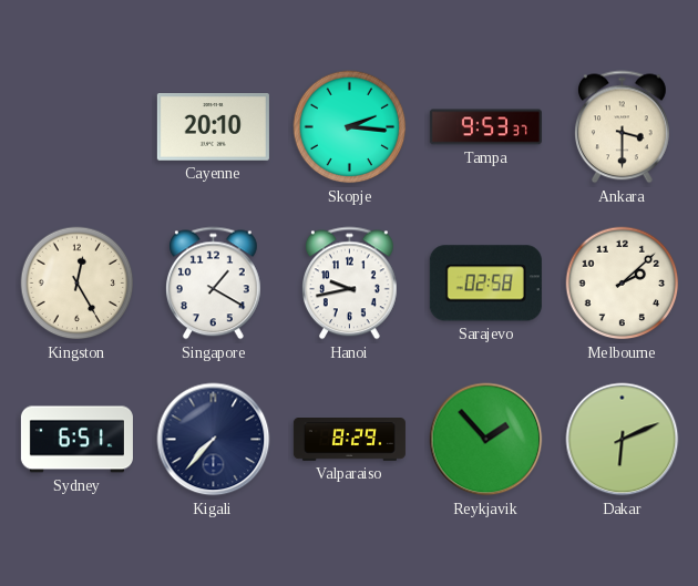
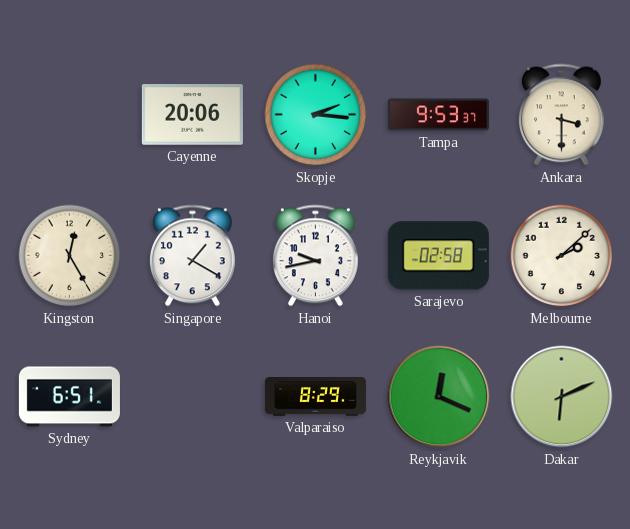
Cayenne: 20:10 -> 20:06 (192, 115)
Kigali: 7:37 -> none (214, 440)
Reykjavik: 1:53 -> 12:19 (439, 397)
